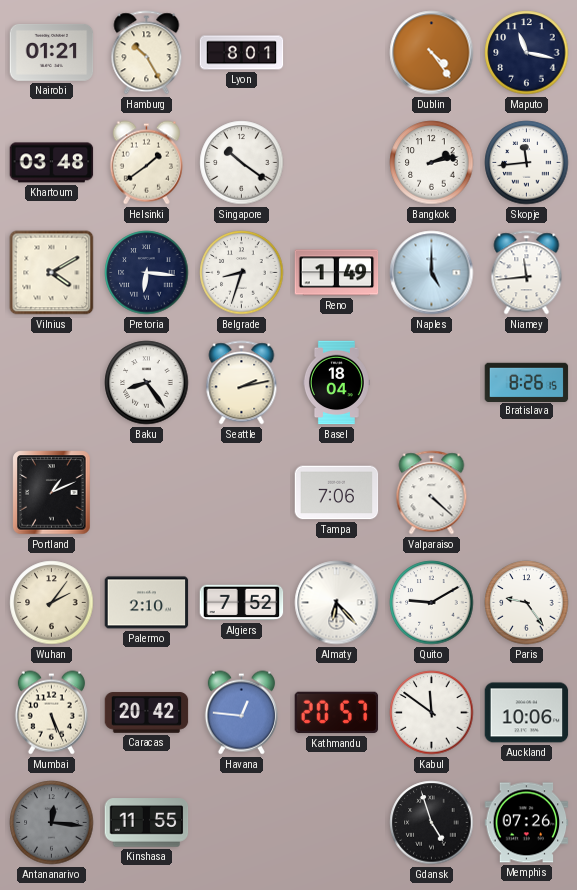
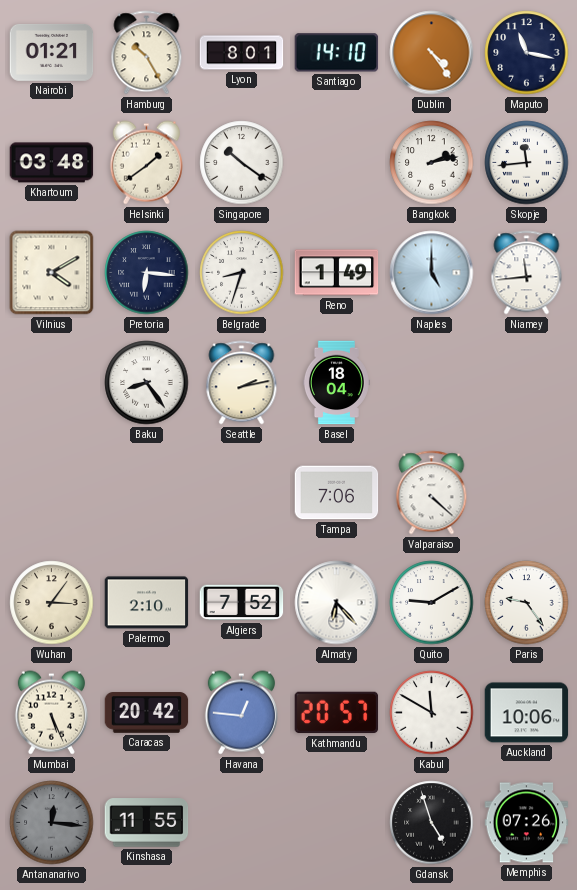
Santiago: none -> 14:10 (337, 53)
Bratislava: 8:26 -> none (527, 382)
Portland: 1:11 -> none (52, 493)
Wuhan: 2:06 -> 3:06 (52, 603)
Kabul: 11:51 -> 11:50 (432, 713)
